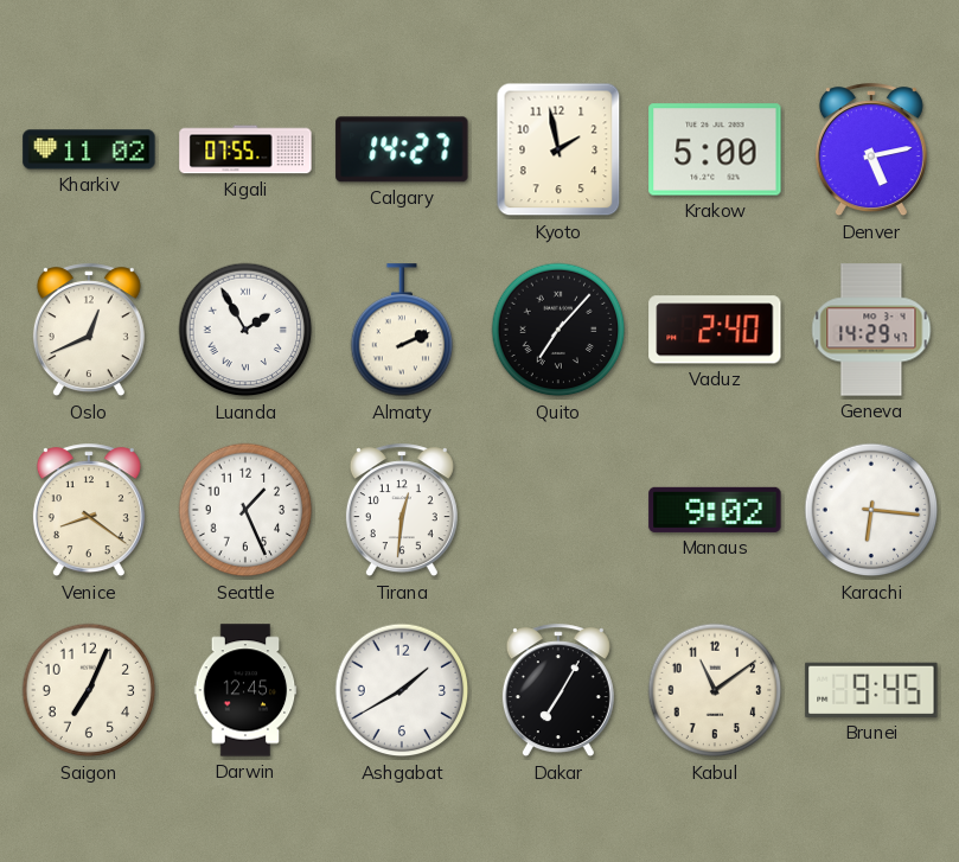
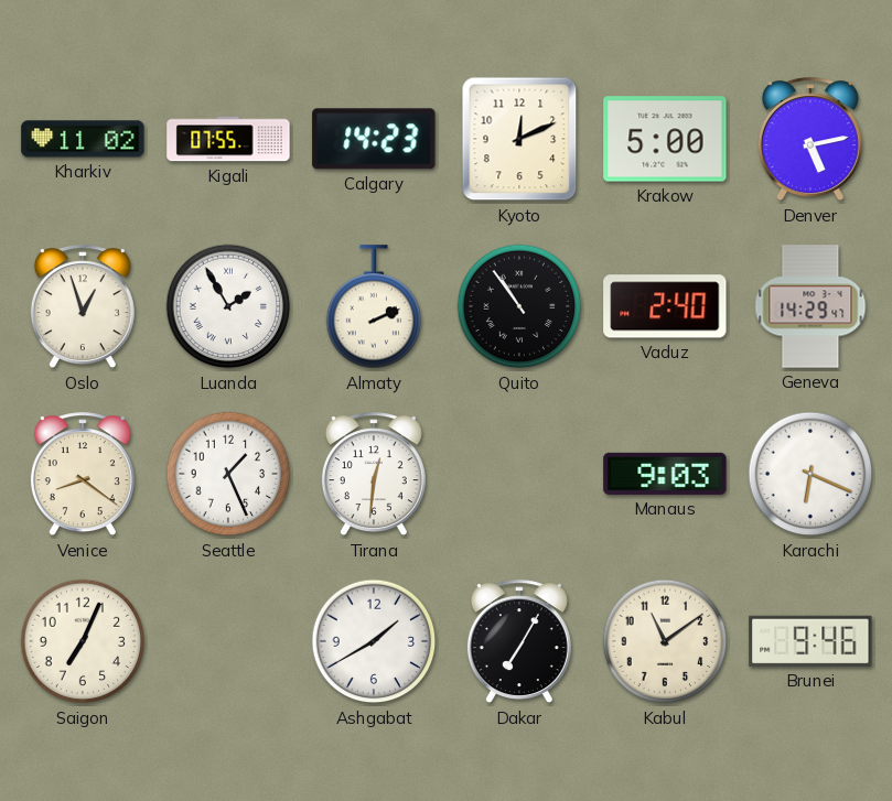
Calgary: 14:27 -> 14:23 (374, 139)
Kyoto: 1:58 -> 12:11 (519, 139)
Oslo: 12:41 -> 12:57 (83, 307)
Quito: 7:07 -> 10:54 (519, 306)
Manaus: 9:02 -> 9:03 (665, 474)
Karachi: 6:16 -> 6:19 (810, 474)
Darwin: 12:45 -> none (245, 690)
Brunei: 9:45 -> 9:46 (810, 641)
